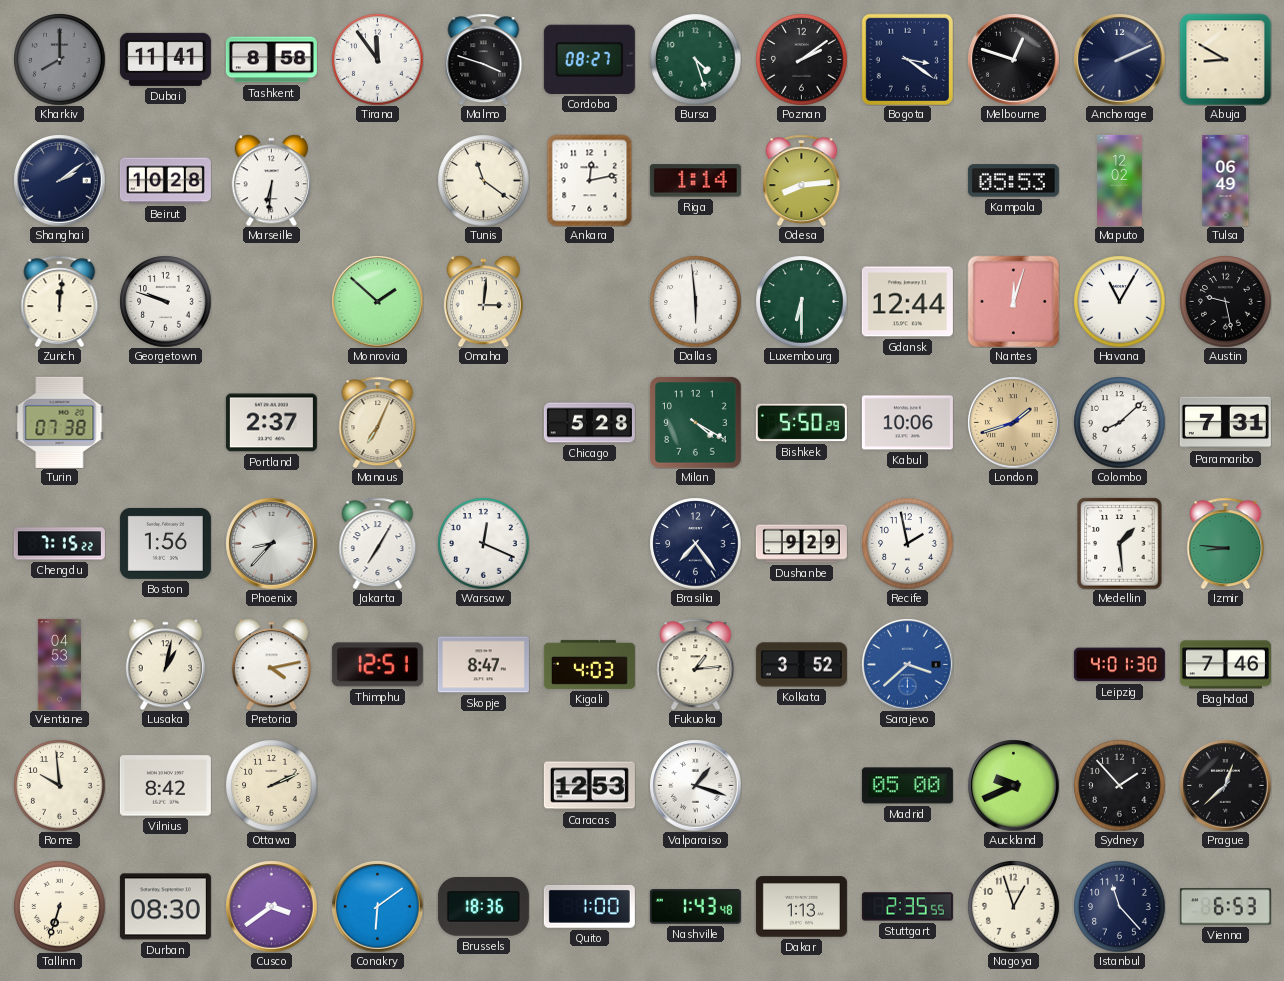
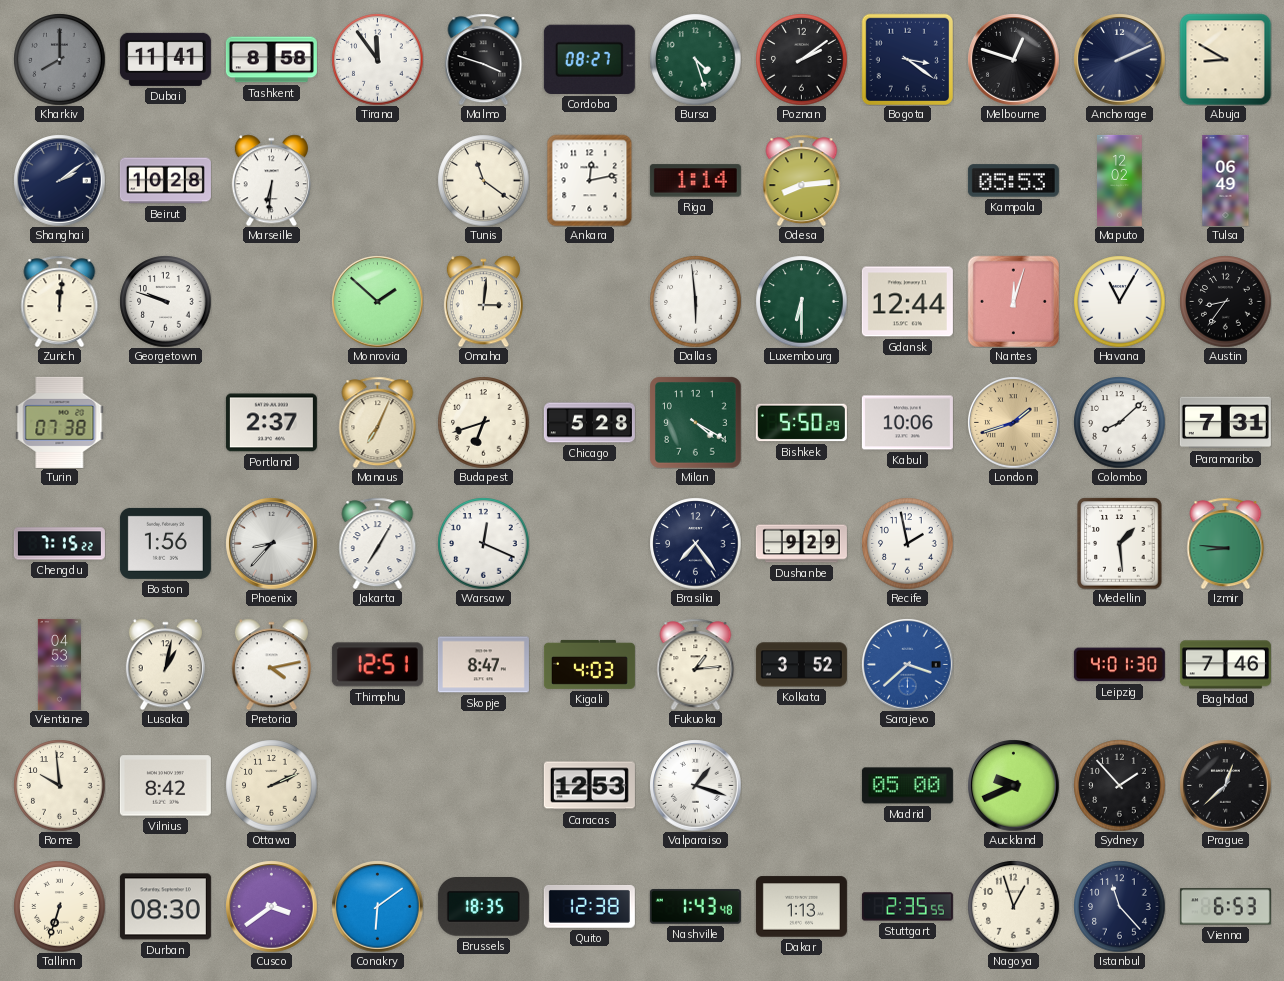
Austin: 9:28 -> 8:36 (1225, 301)
Budapest: none -> 6:42 (483, 422)
Brussels: 18:36 -> 18:35 (483, 907)
Quito: 1:00 -> 12:38 (589, 907)
